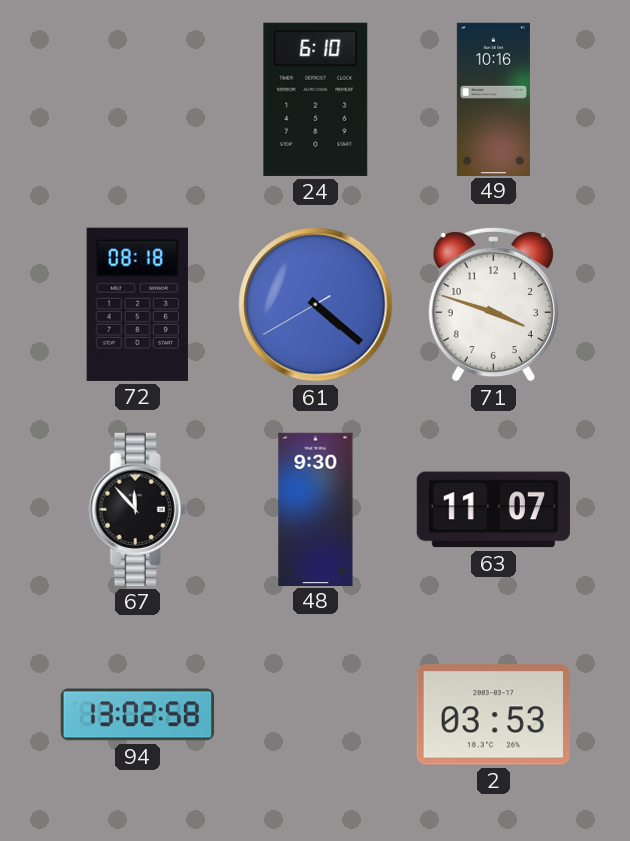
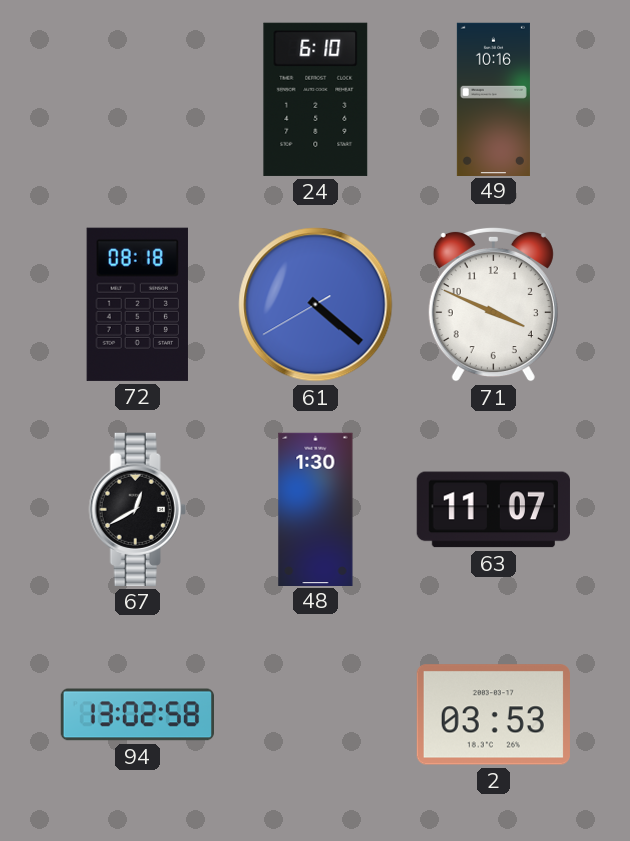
71: 3:48 -> 3:49 (493, 304)
67: 11:53 -> 12:40 (137, 509)
48: 9:30 -> 1:30 (316, 509)
